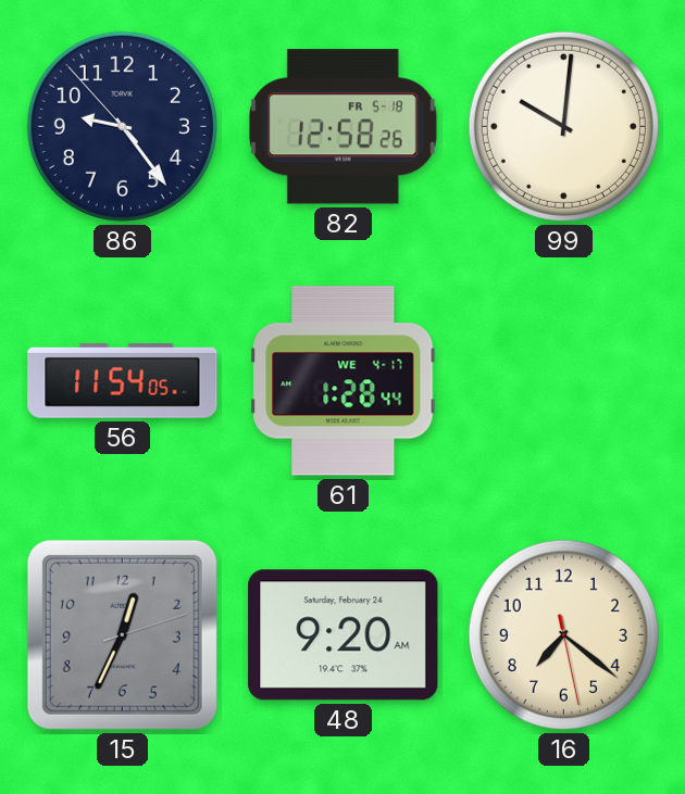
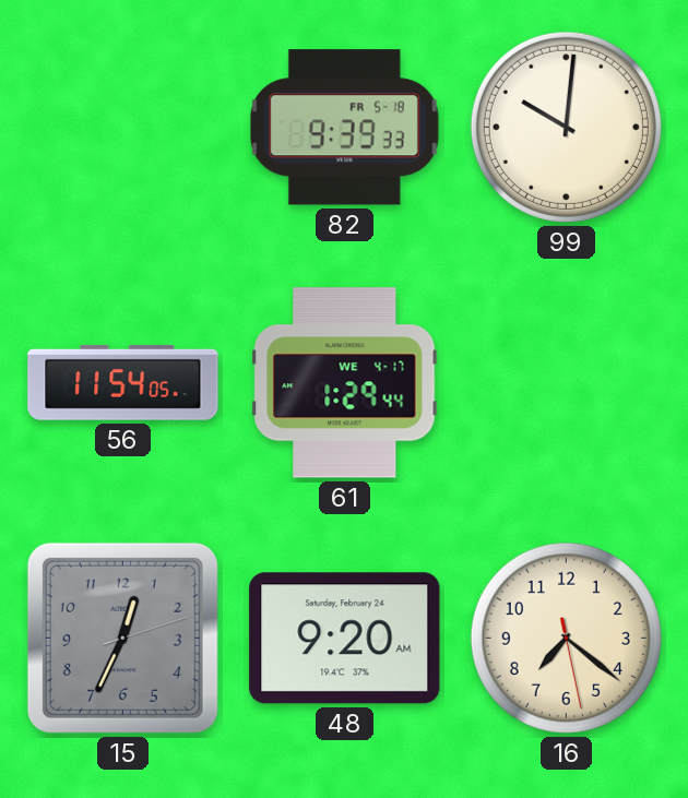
86: 9:23 -> none (122, 126)
82: 12:58 -> 9:39 (344, 128)
61: 1:28 -> 1:29 (345, 383)
